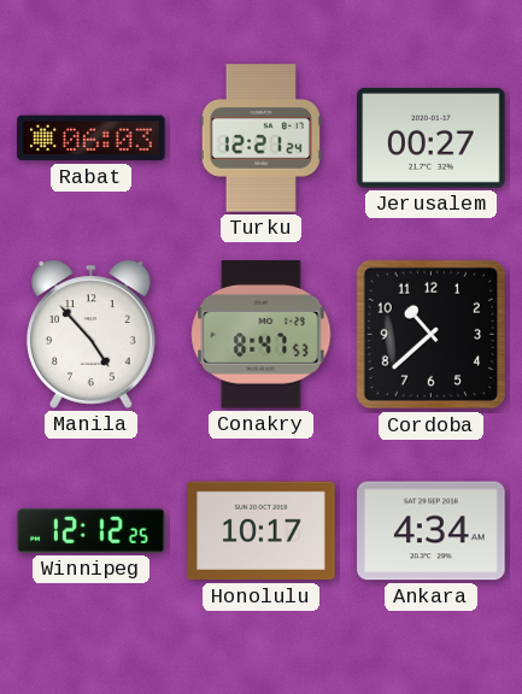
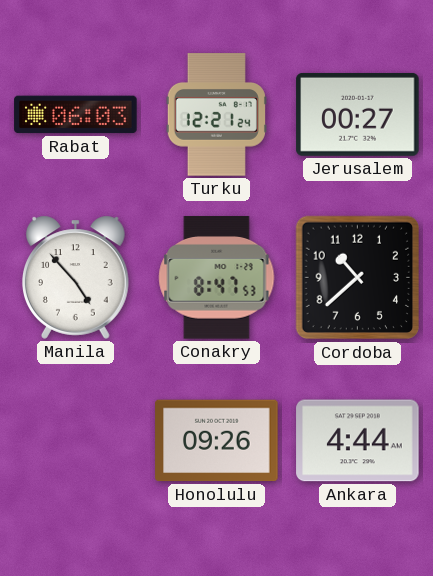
Winnipeg: 12:12 -> none (92, 530)
Honolulu: 10:17 -> 09:26 (217, 441)
Ankara: 4:34 -> 4:44 (358, 441)
